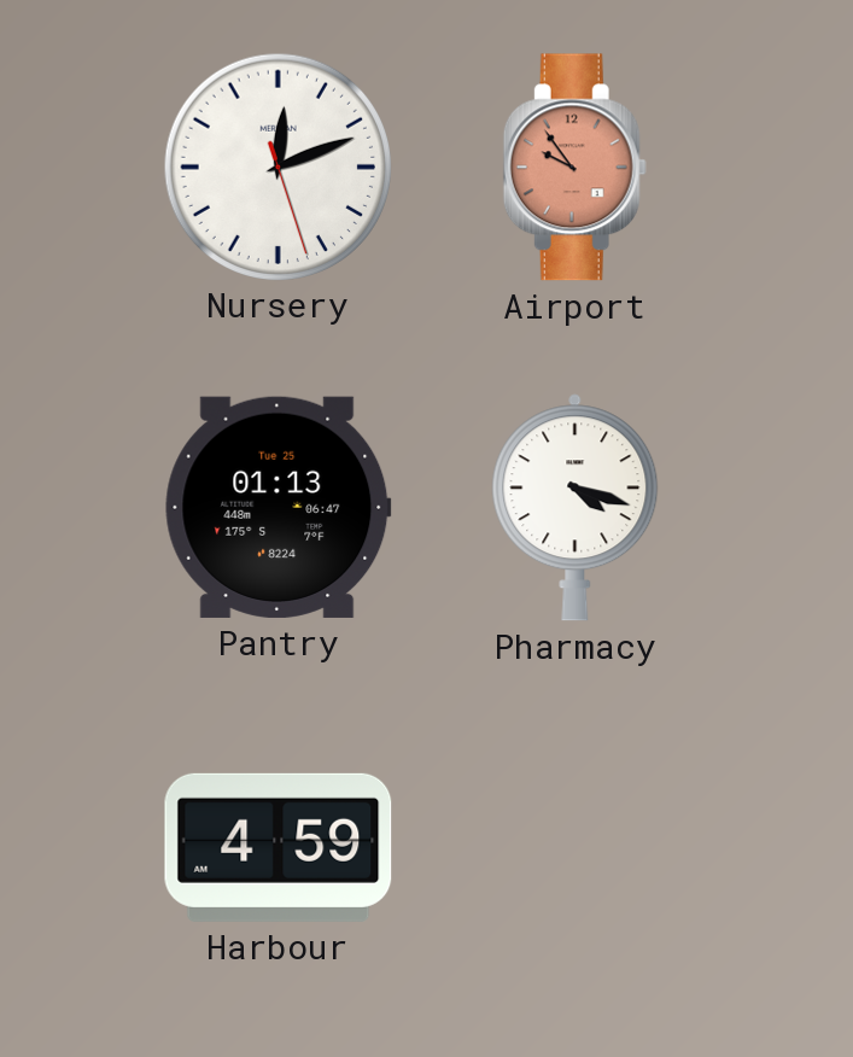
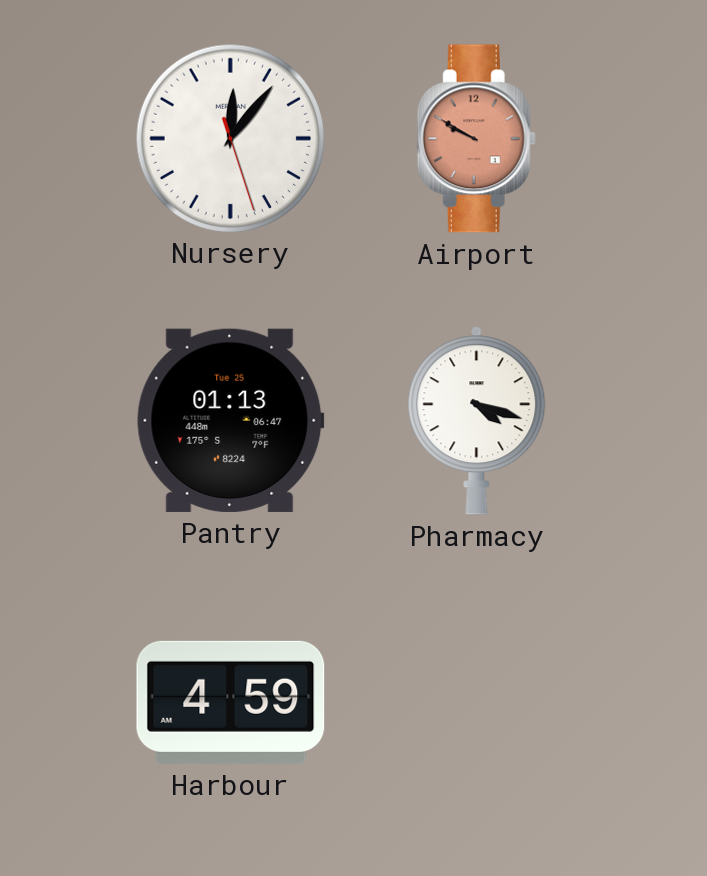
Nursery: 12:11 -> 12:06 (231, 138)
Airport: 9:54 -> 9:50 (476, 139)
